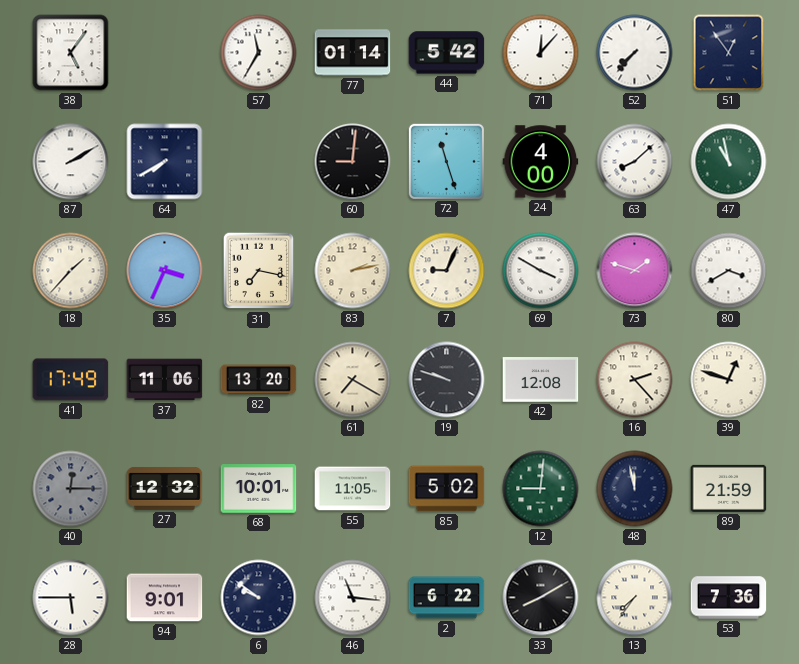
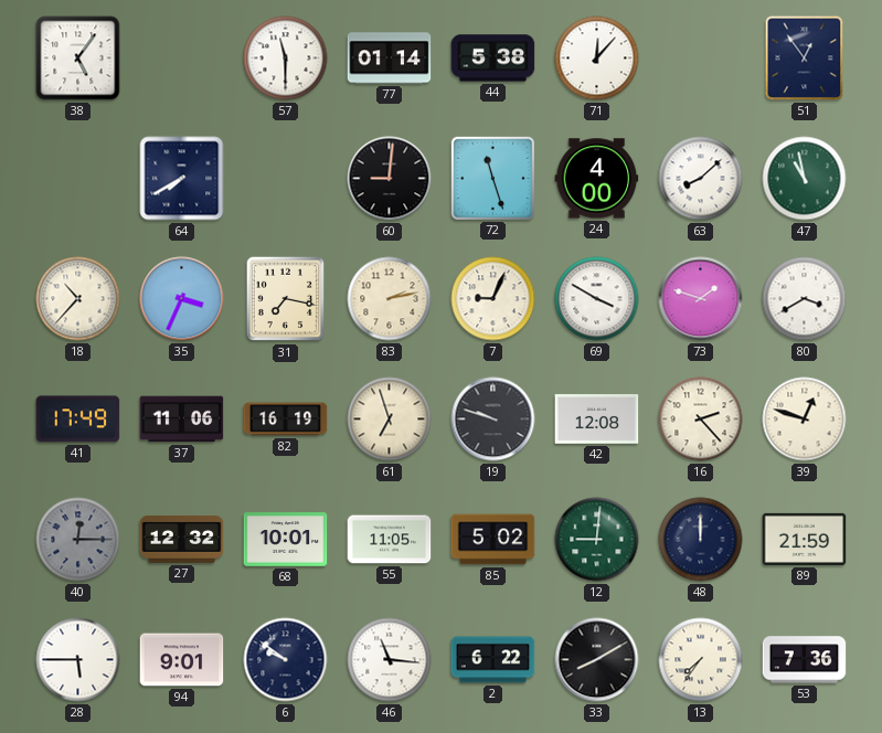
57: 11:35 -> 11:30 (286, 59)
44: 5:42 -> 5:38 (493, 59)
52: 7:37 -> none (635, 53)
87: 2:10 -> none (71, 162)
18: 1:37 -> 10:37 (78, 299)
82: 13:20 -> 16:19 (286, 419)
61: 7:20 -> 6:57 (390, 419)
48: 11:58 -> 12:00 (701, 540)
